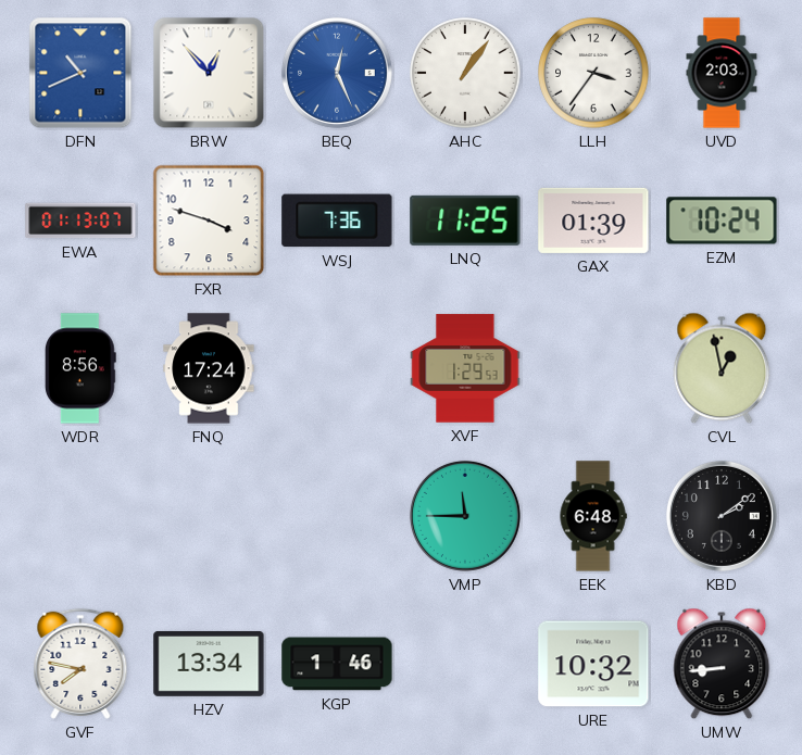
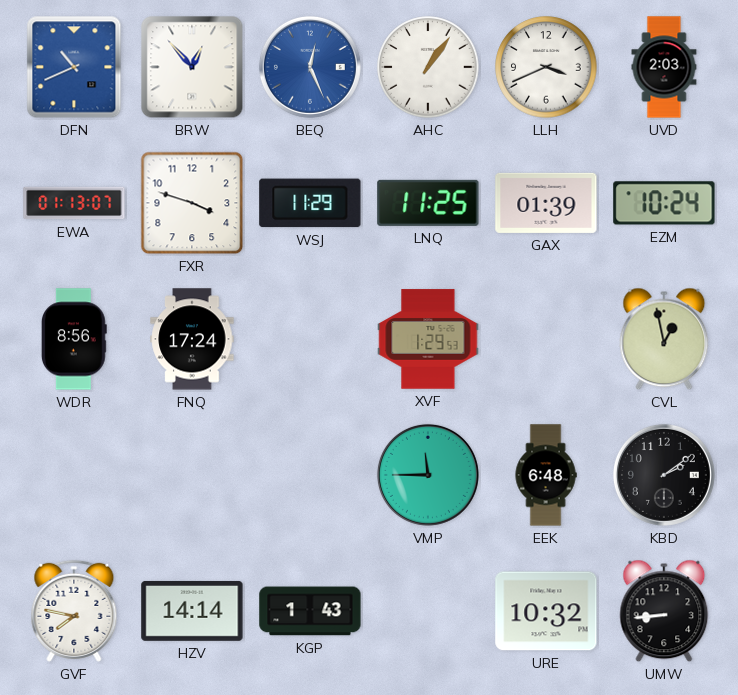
LLH: 3:36 -> 3:41 (546, 67)
WSJ: 7:36 -> 11:29 (310, 203)
HZV: 13:34 -> 14:14 (192, 611)
KGP: 1:46 -> 1:43 (310, 611)
